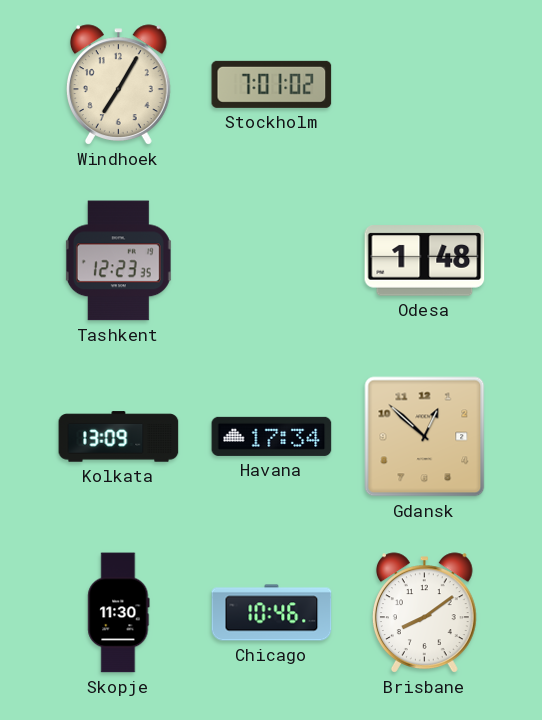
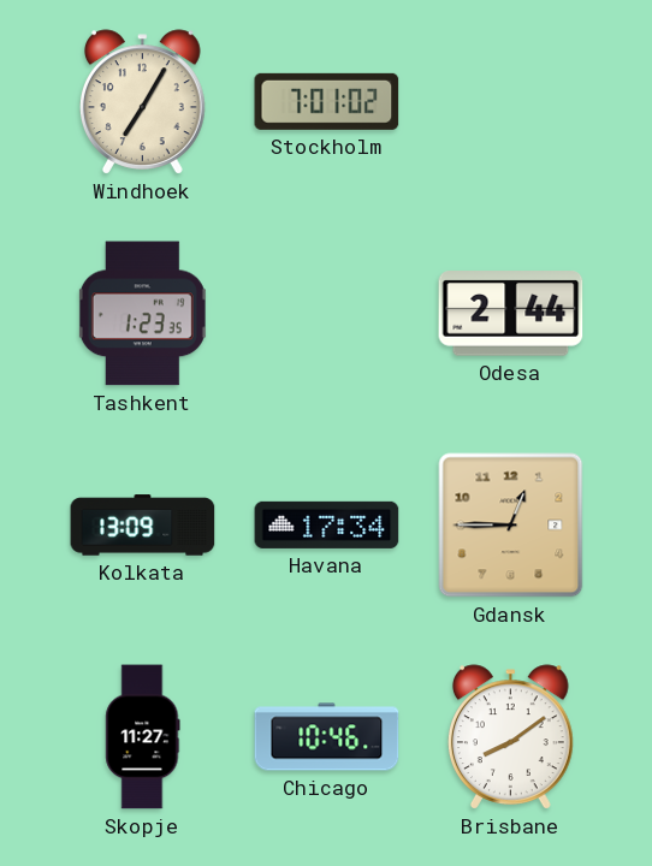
Tashkent: 12:23 -> 1:23 (142, 314)
Odesa: 1:48 -> 2:44 (511, 314)
Gdansk: 12:52 -> 12:45 (511, 526)
Skopje: 11:30 -> 11:27 (143, 737)
